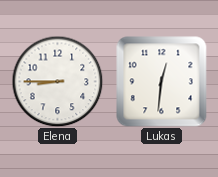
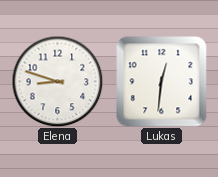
Elena: 8:45 -> 8:48 (57, 81)
